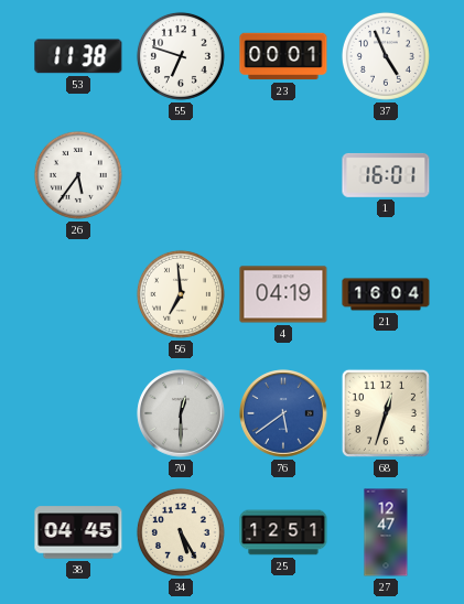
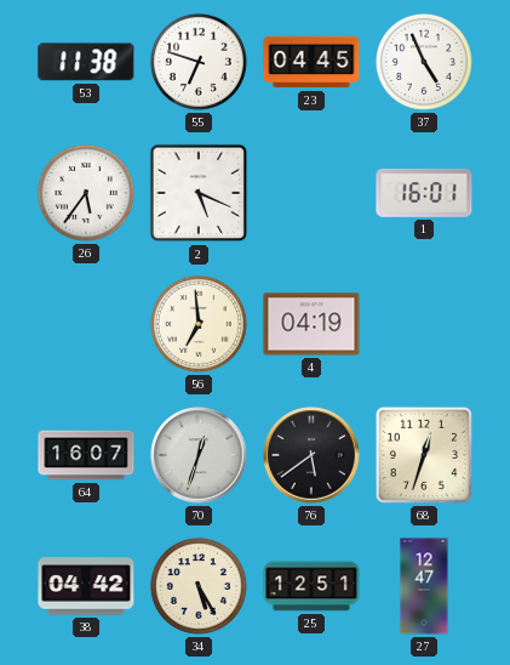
23: 00:01 -> 04:45 (311, 62)
2: none -> 5:19 (199, 193)
21: 16:04 -> none (386, 294)
64: none -> 16:07 (86, 455)
70: 12:30 -> 12:33 (199, 455)
76 dial: blue -> black (311, 455)
38: 04:45 -> 04:42 (86, 586)
